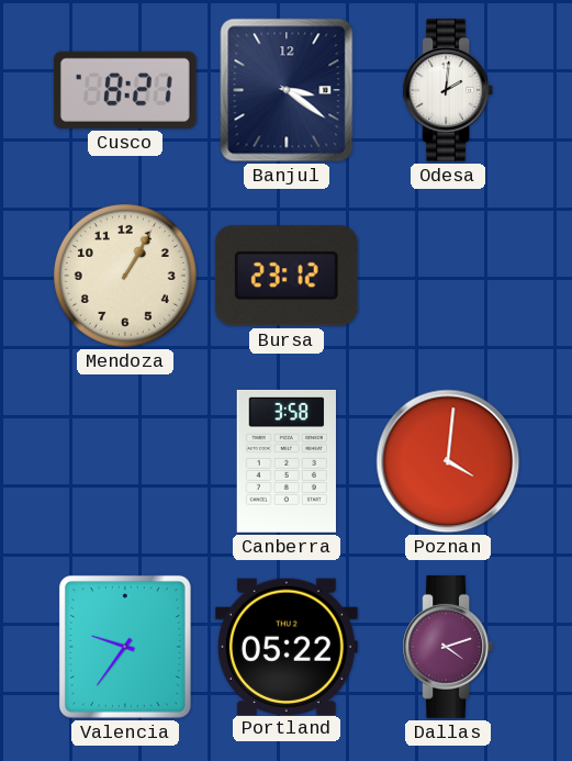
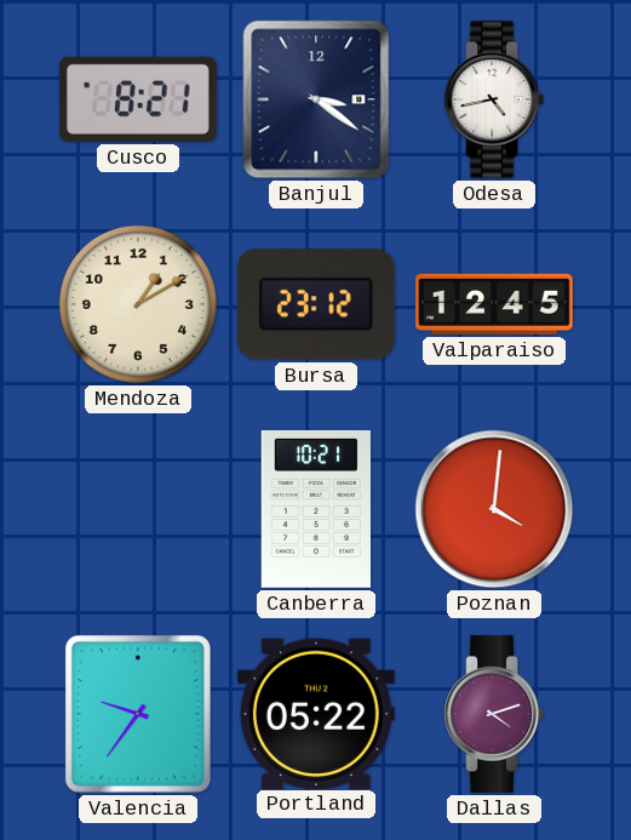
Odesa: 2:01 -> 4:43 (494, 99)
Mendoza: 1:05 -> 1:10 (138, 304)
Valparaiso: none -> 12:45 (494, 304)
Canberra: 3:58 -> 10:21 (316, 509)
